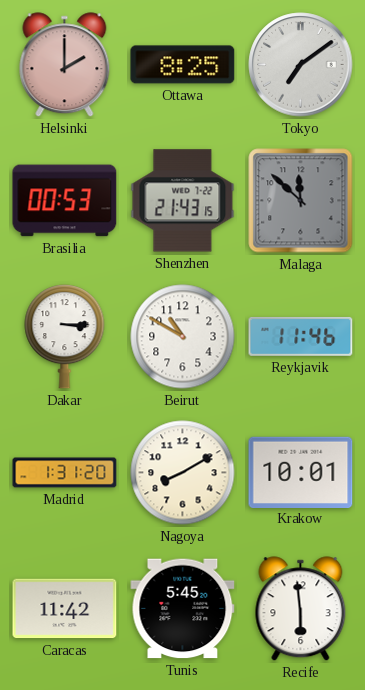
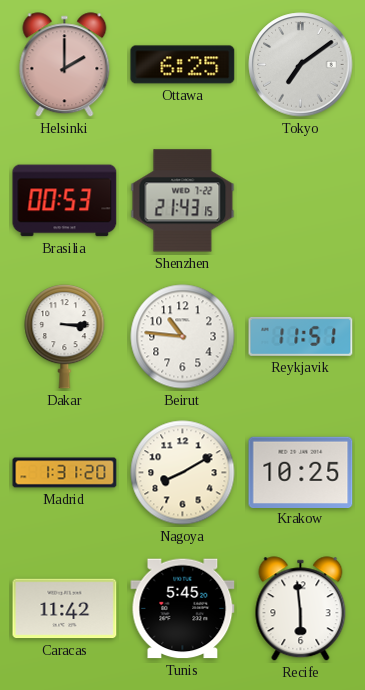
Ottawa: 8:25 -> 6:25 (183, 65)
Malaga: 11:52 -> none (301, 201)
Beirut: 10:50 -> 10:46 (183, 337)
Reykjavik: 11:46 -> 11:51 (301, 336)
Krakow: 10:01 -> 10:25 (301, 472)
